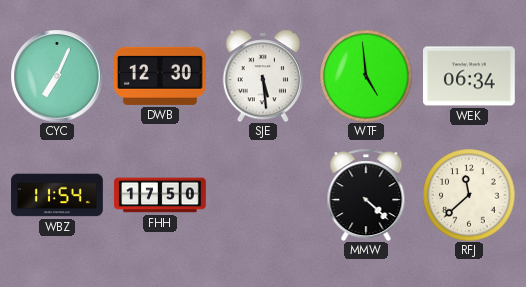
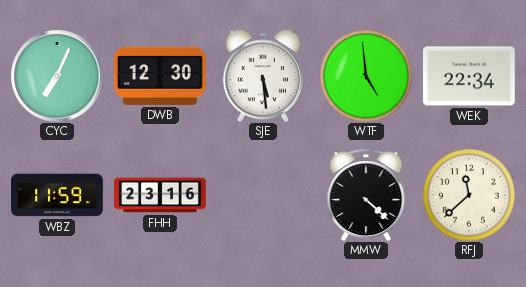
WEK: 06:34 -> 22:34 (470, 76)
WBZ: 11:54 -> 11:59 (57, 195)
FHH: 17:50 -> 23:16 (160, 195)
